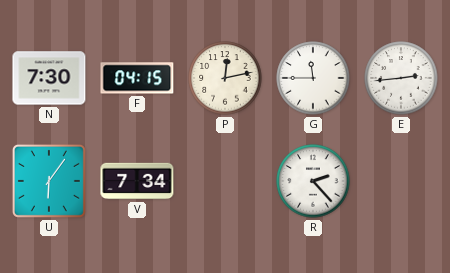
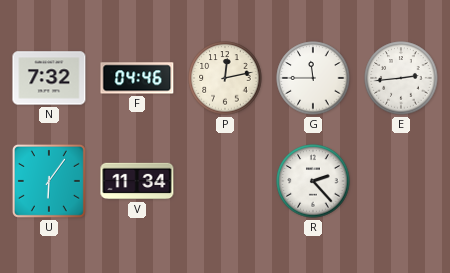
N: 7:30 -> 7:32 (49, 78)
F: 04:15 -> 04:46 (137, 78)
V: 7:34 -> 11:34 (137, 181)
